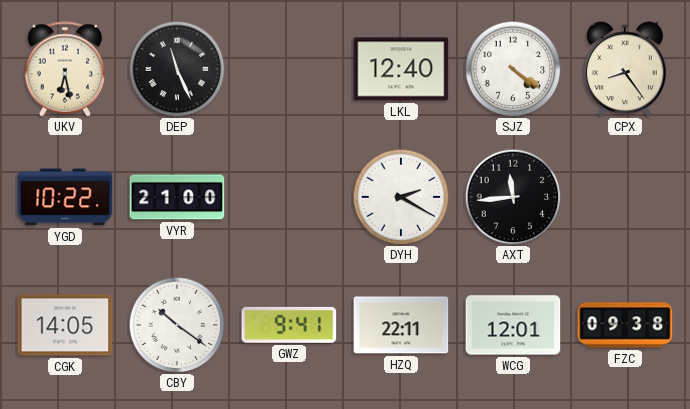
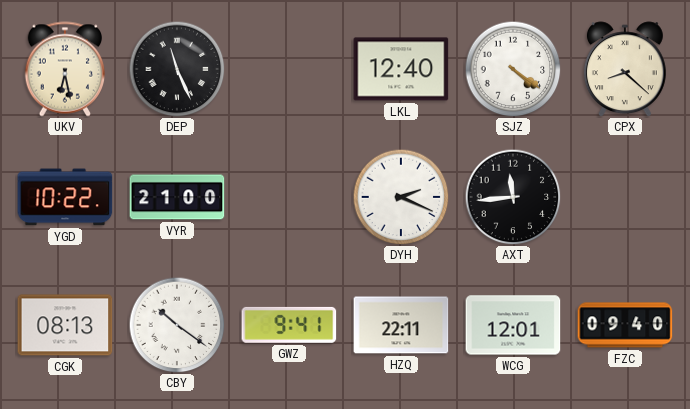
CPX: 8:24 -> 8:22 (625, 69)
DYH: 2:20 -> 2:19 (401, 197)
CGK: 14:05 -> 08:13 (65, 325)
FZC: 09:38 -> 09:40 (625, 325)
